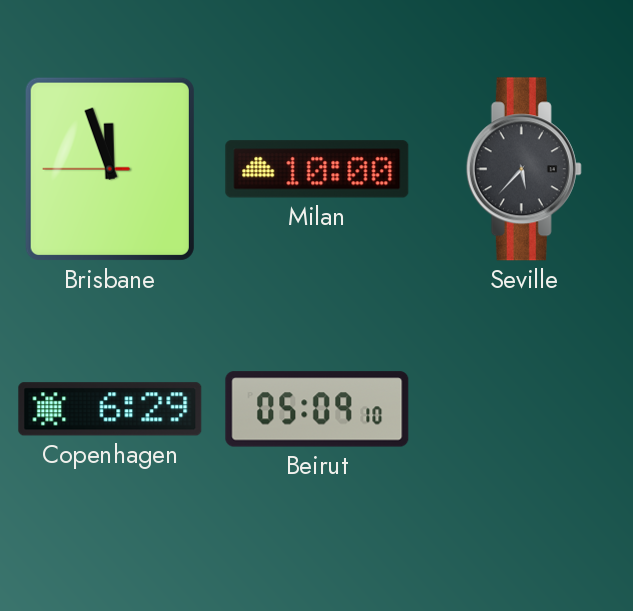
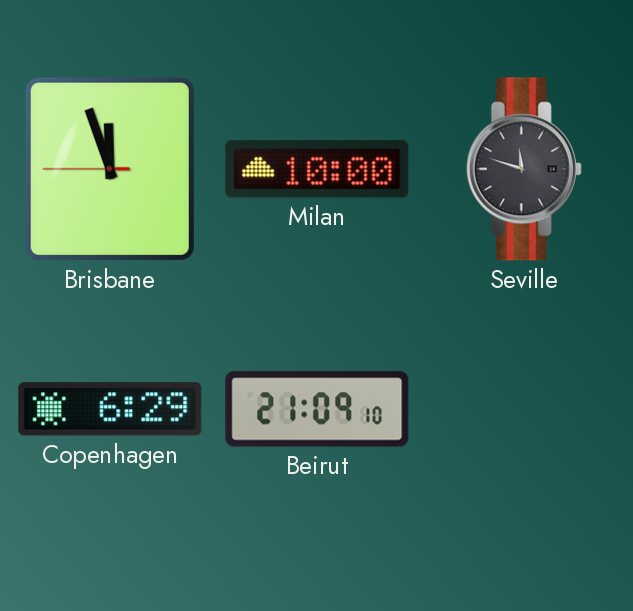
Seville: 5:37 -> 11:48 (524, 169)
Beirut: 05:09 -> 21:09 (317, 409)
